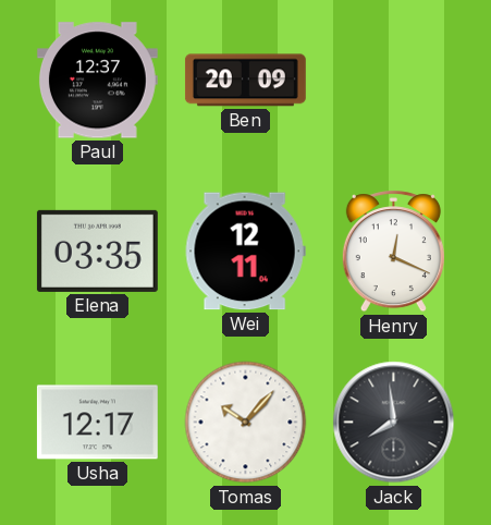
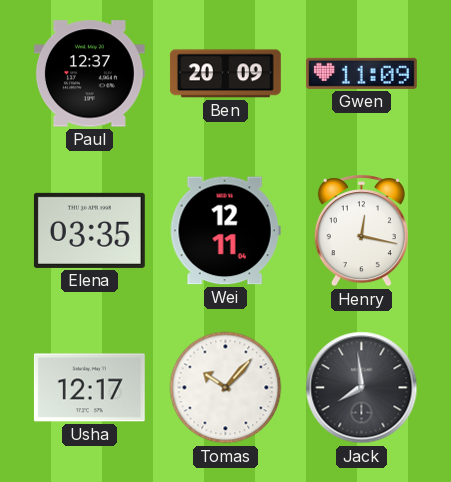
Gwen: none -> 11:09 (361, 73)
Henry: 12:19 -> 12:17 (361, 231)
